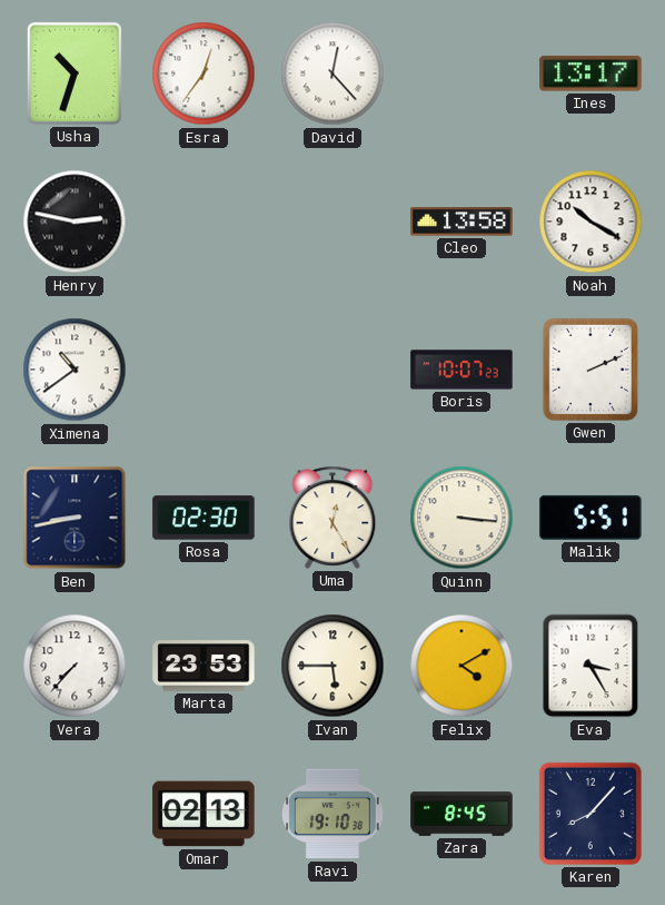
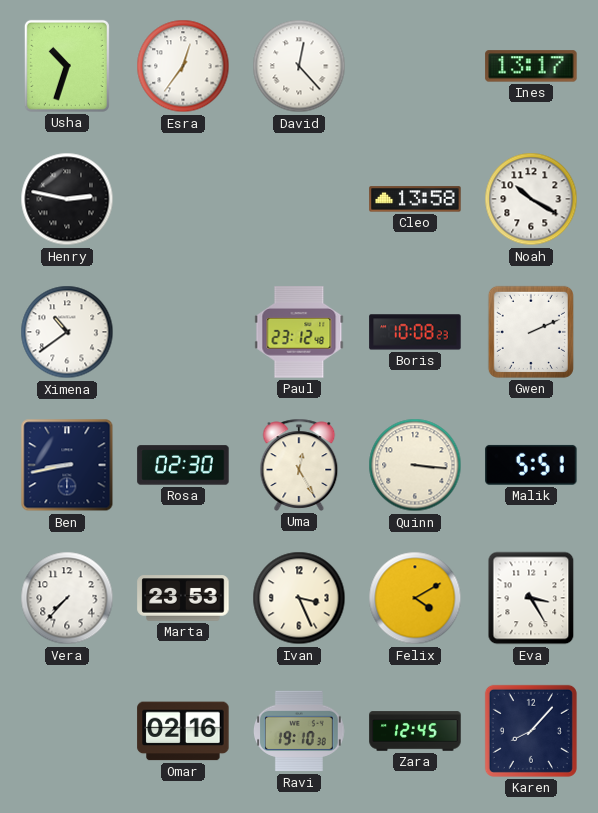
Paul: none -> 23:12 (299, 332)
Boris: 10:07 -> 10:08 (415, 332)
Ivan: 5:45 -> 3:26 (299, 598)
Omar: 02:13 -> 02:16 (183, 731)
Zara: 8:45 -> 12:45 (415, 731)
